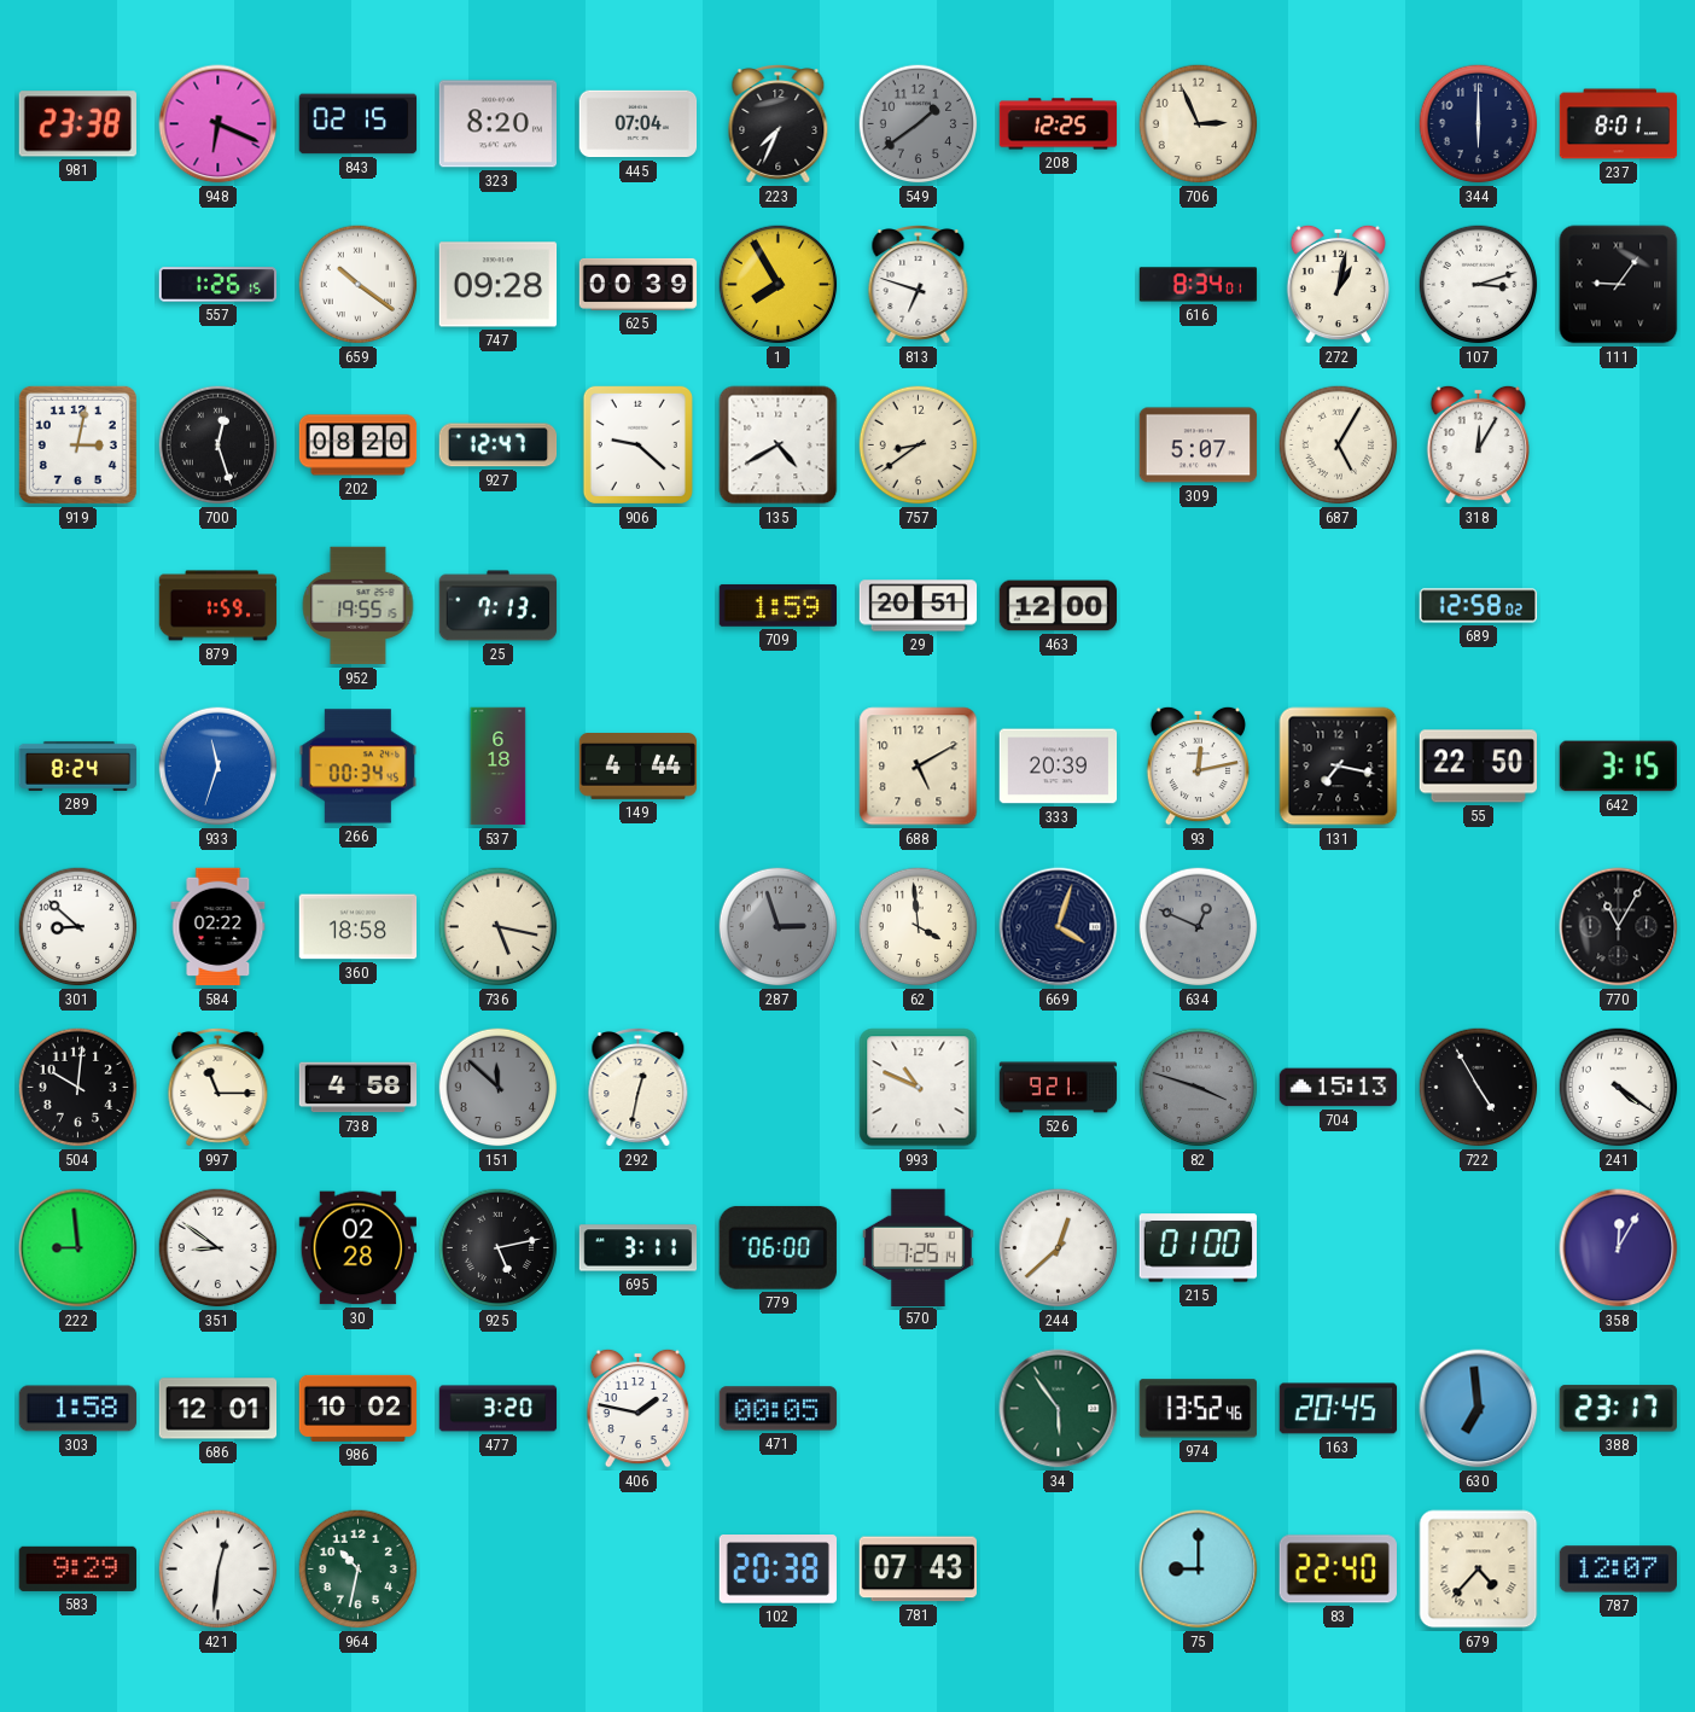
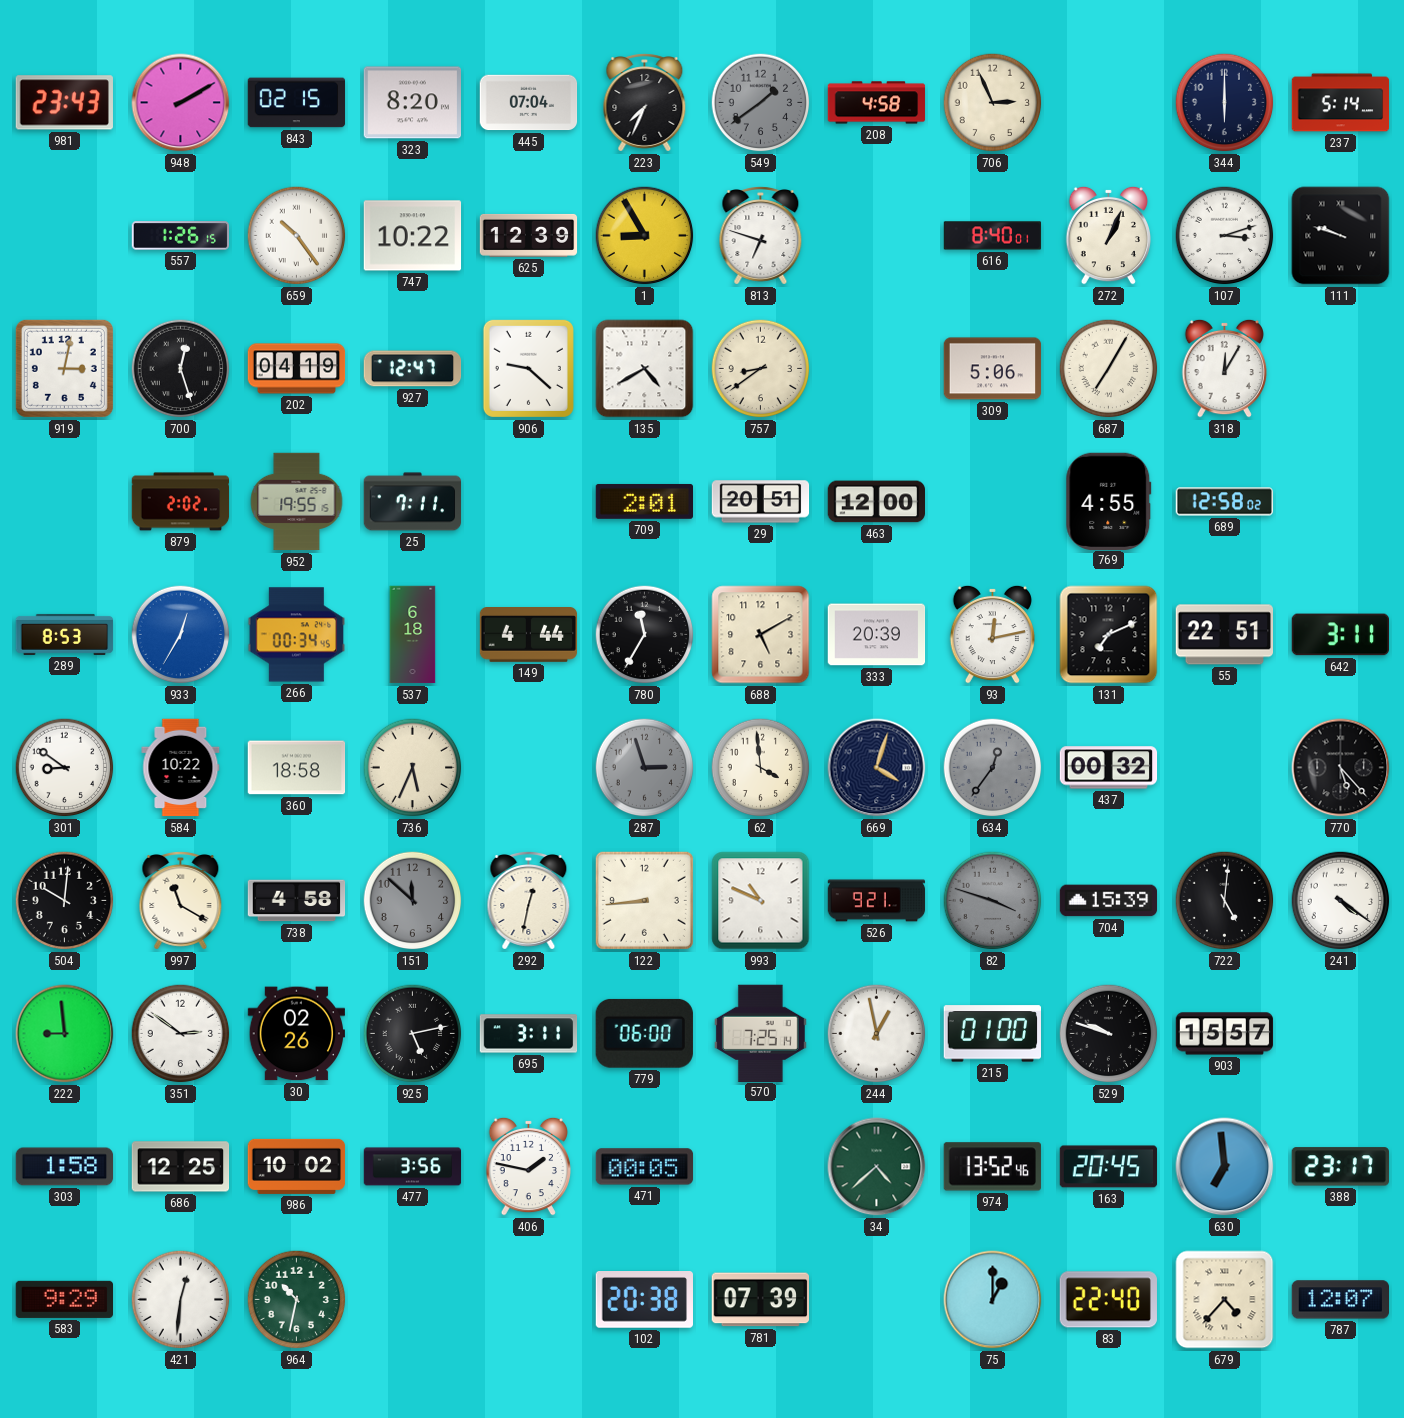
981: 23:38 -> 23:43 (64, 103)
948: 6:19 -> 2:10 (181, 103)
208: 12:25 -> 4:58 (877, 103)
237: 8:01 -> 5:14 (1341, 103)
659: 10:21 -> 10:24 (297, 236)
747: 09:28 -> 10:22 (413, 236)
625: 00:39 -> 12:39 (529, 235)
1: 7:55 -> 8:55 (645, 236)
616: 8:34 -> 8:40 (993, 236)
272: 1:02 -> 1:04 (1108, 235)
111: 9:06 -> 9:48 (1341, 236)
202: 08:20 -> 04:19 (297, 369)
309: 5:07 -> 5:06 (993, 369)
687: 5:05 -> 7:05 (1109, 369)
879: 1:59 -> 2:02 (181, 502)
25: 7:13 -> 7:11 (413, 502)
709: 1:59 -> 2:01 (644, 501)
769: none -> 4:55 (1109, 501)
289: 8:24 -> 8:53 (65, 634)
933: 11:33 -> 12:35 (181, 635)
780: none -> 11:35 (645, 635)
131: 7:17 -> 7:11 (1109, 635)
55: 22:50 -> 22:51 (1224, 635)
642: 3:15 -> 3:11 (1340, 635)
301: 8:52 -> 8:51 (65, 768)
584: 02:22 -> 10:22 (181, 768)
736: 5:17 -> 5:34 (413, 768)
634: 12:49 -> 12:36 (993, 768)
437: none -> 00:32 (1109, 768)
770: 11:05 -> 5:23 (1341, 768)
997: 11:15 -> 11:20 (181, 901)
122: none -> 8:44 (644, 900)
704: 15:13 -> 15:39 (1109, 901)
722: 4:55 -> 5:01 (1225, 901)
351: 8:51 -> 2:51 (181, 1034)
30: 02:28 -> 02:26 (297, 1034)
244: 12:38 -> 12:58 (877, 1034)
529: none -> 9:48 (1109, 1034)
903: none -> 15:57 (1225, 1034)
358: 12:05 -> none (1619, 1248)
686: 12:01 -> 12:25 (181, 1167)
477: 3:20 -> 3:56 (413, 1167)
34: 5:54 -> 4:38 (877, 1167)
781: 07:43 -> 07:39 (760, 1300)
75: 9:00 -> 1:00 (993, 1300)
